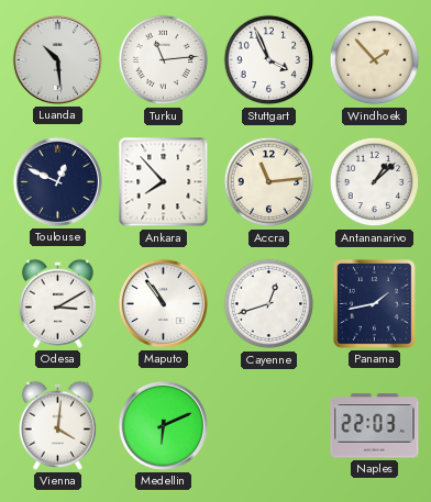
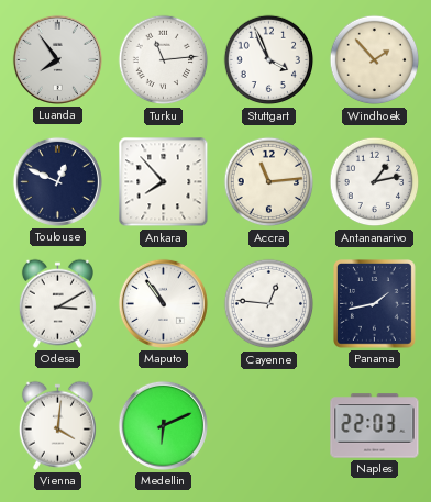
Luanda: 10:29 -> 7:54 (57, 59)
Antananarivo: 1:08 -> 1:13 (375, 182)
Cayenne: 12:42 -> 12:46 (269, 304)
